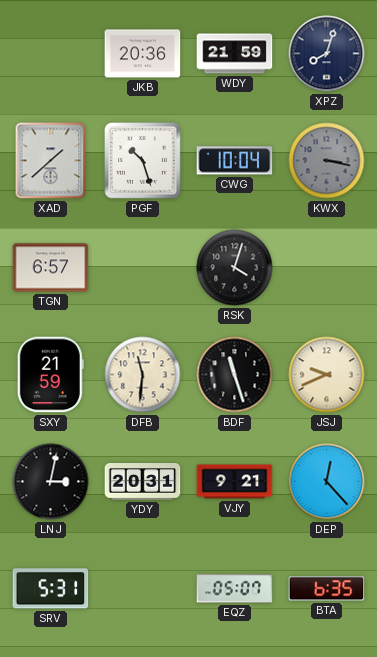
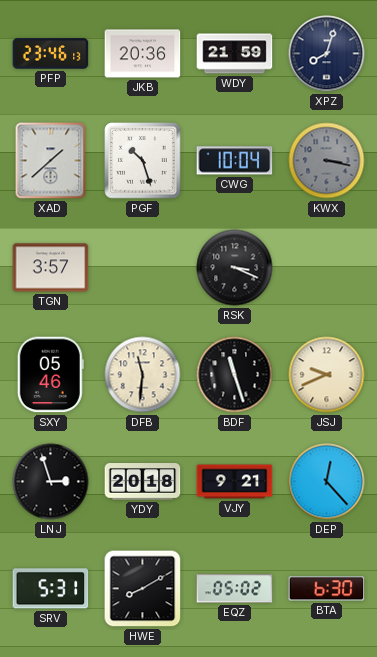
PFP: none -> 23:46 (51, 54)
TGN: 6:57 -> 3:57 (51, 268)
RSK: 4:03 -> 3:19 (235, 268)
SXY: 21:59 -> 05:46 (50, 375)
LNJ: 3:02 -> 2:57 (51, 482)
YDY: 20:31 -> 20:18 (143, 482)
HWE: none -> 8:10 (143, 589)
EQZ: 05:07 -> 05:02 (235, 589)
BTA: 6:35 -> 6:30 (327, 589)
